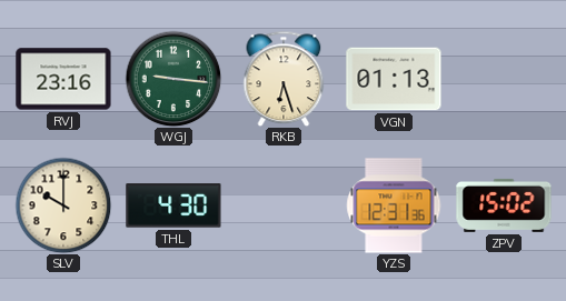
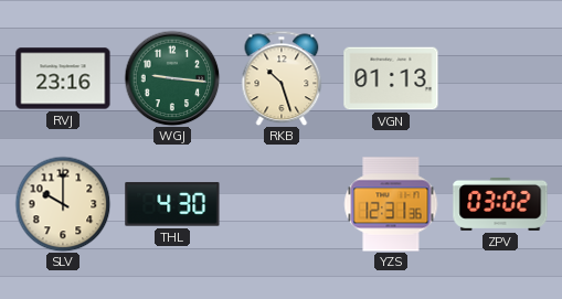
RKB: 6:27 -> 10:27 (282, 78)
ZPV: 15:02 -> 03:02 (500, 204)
